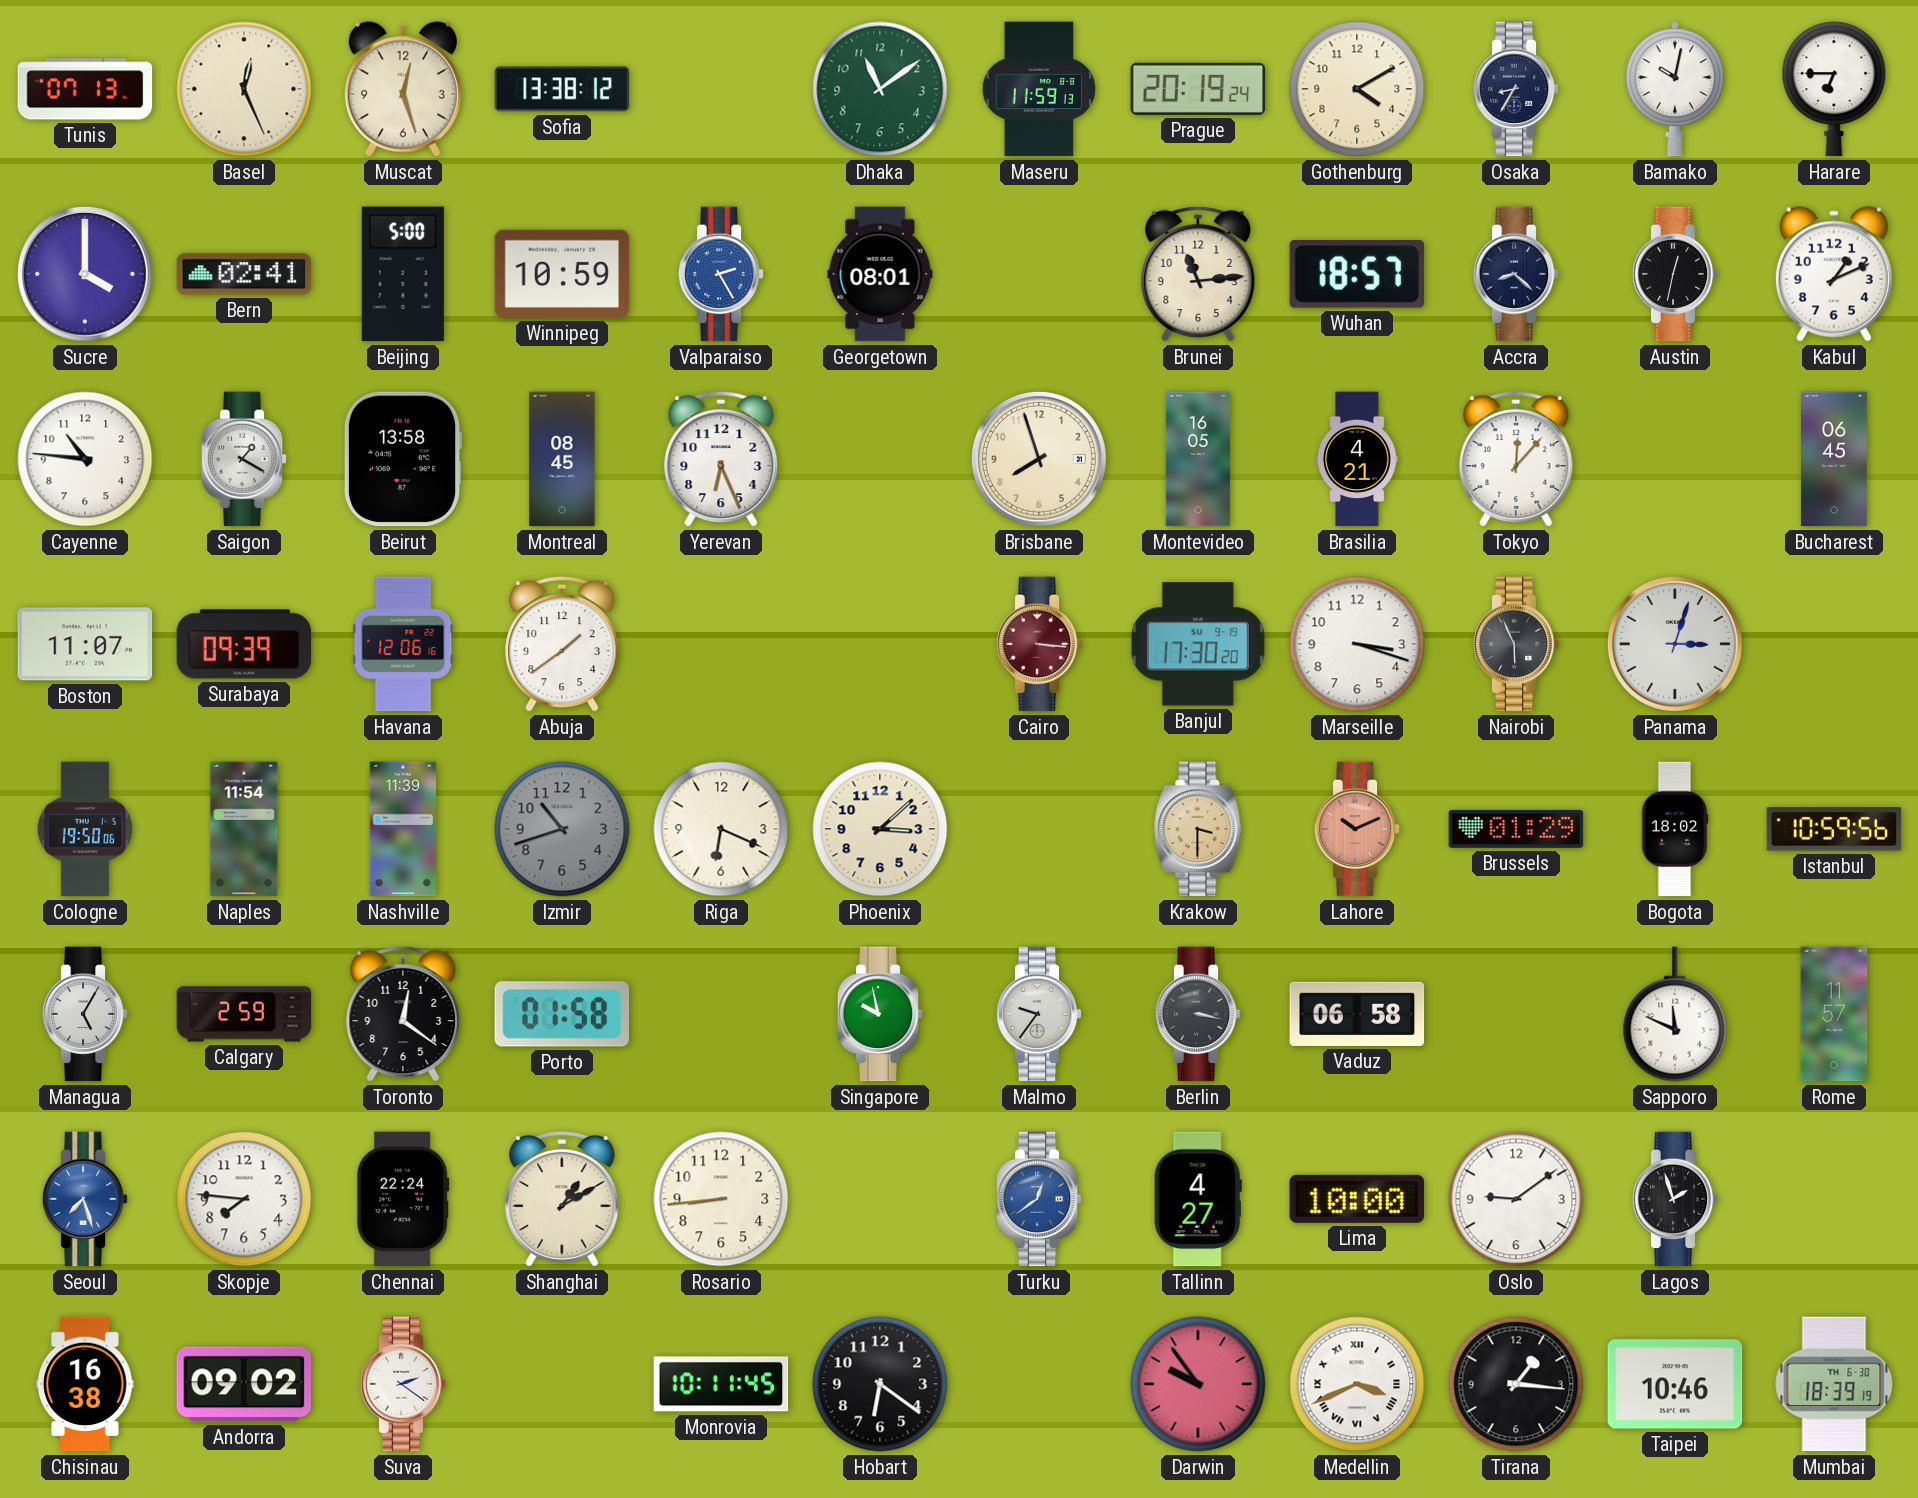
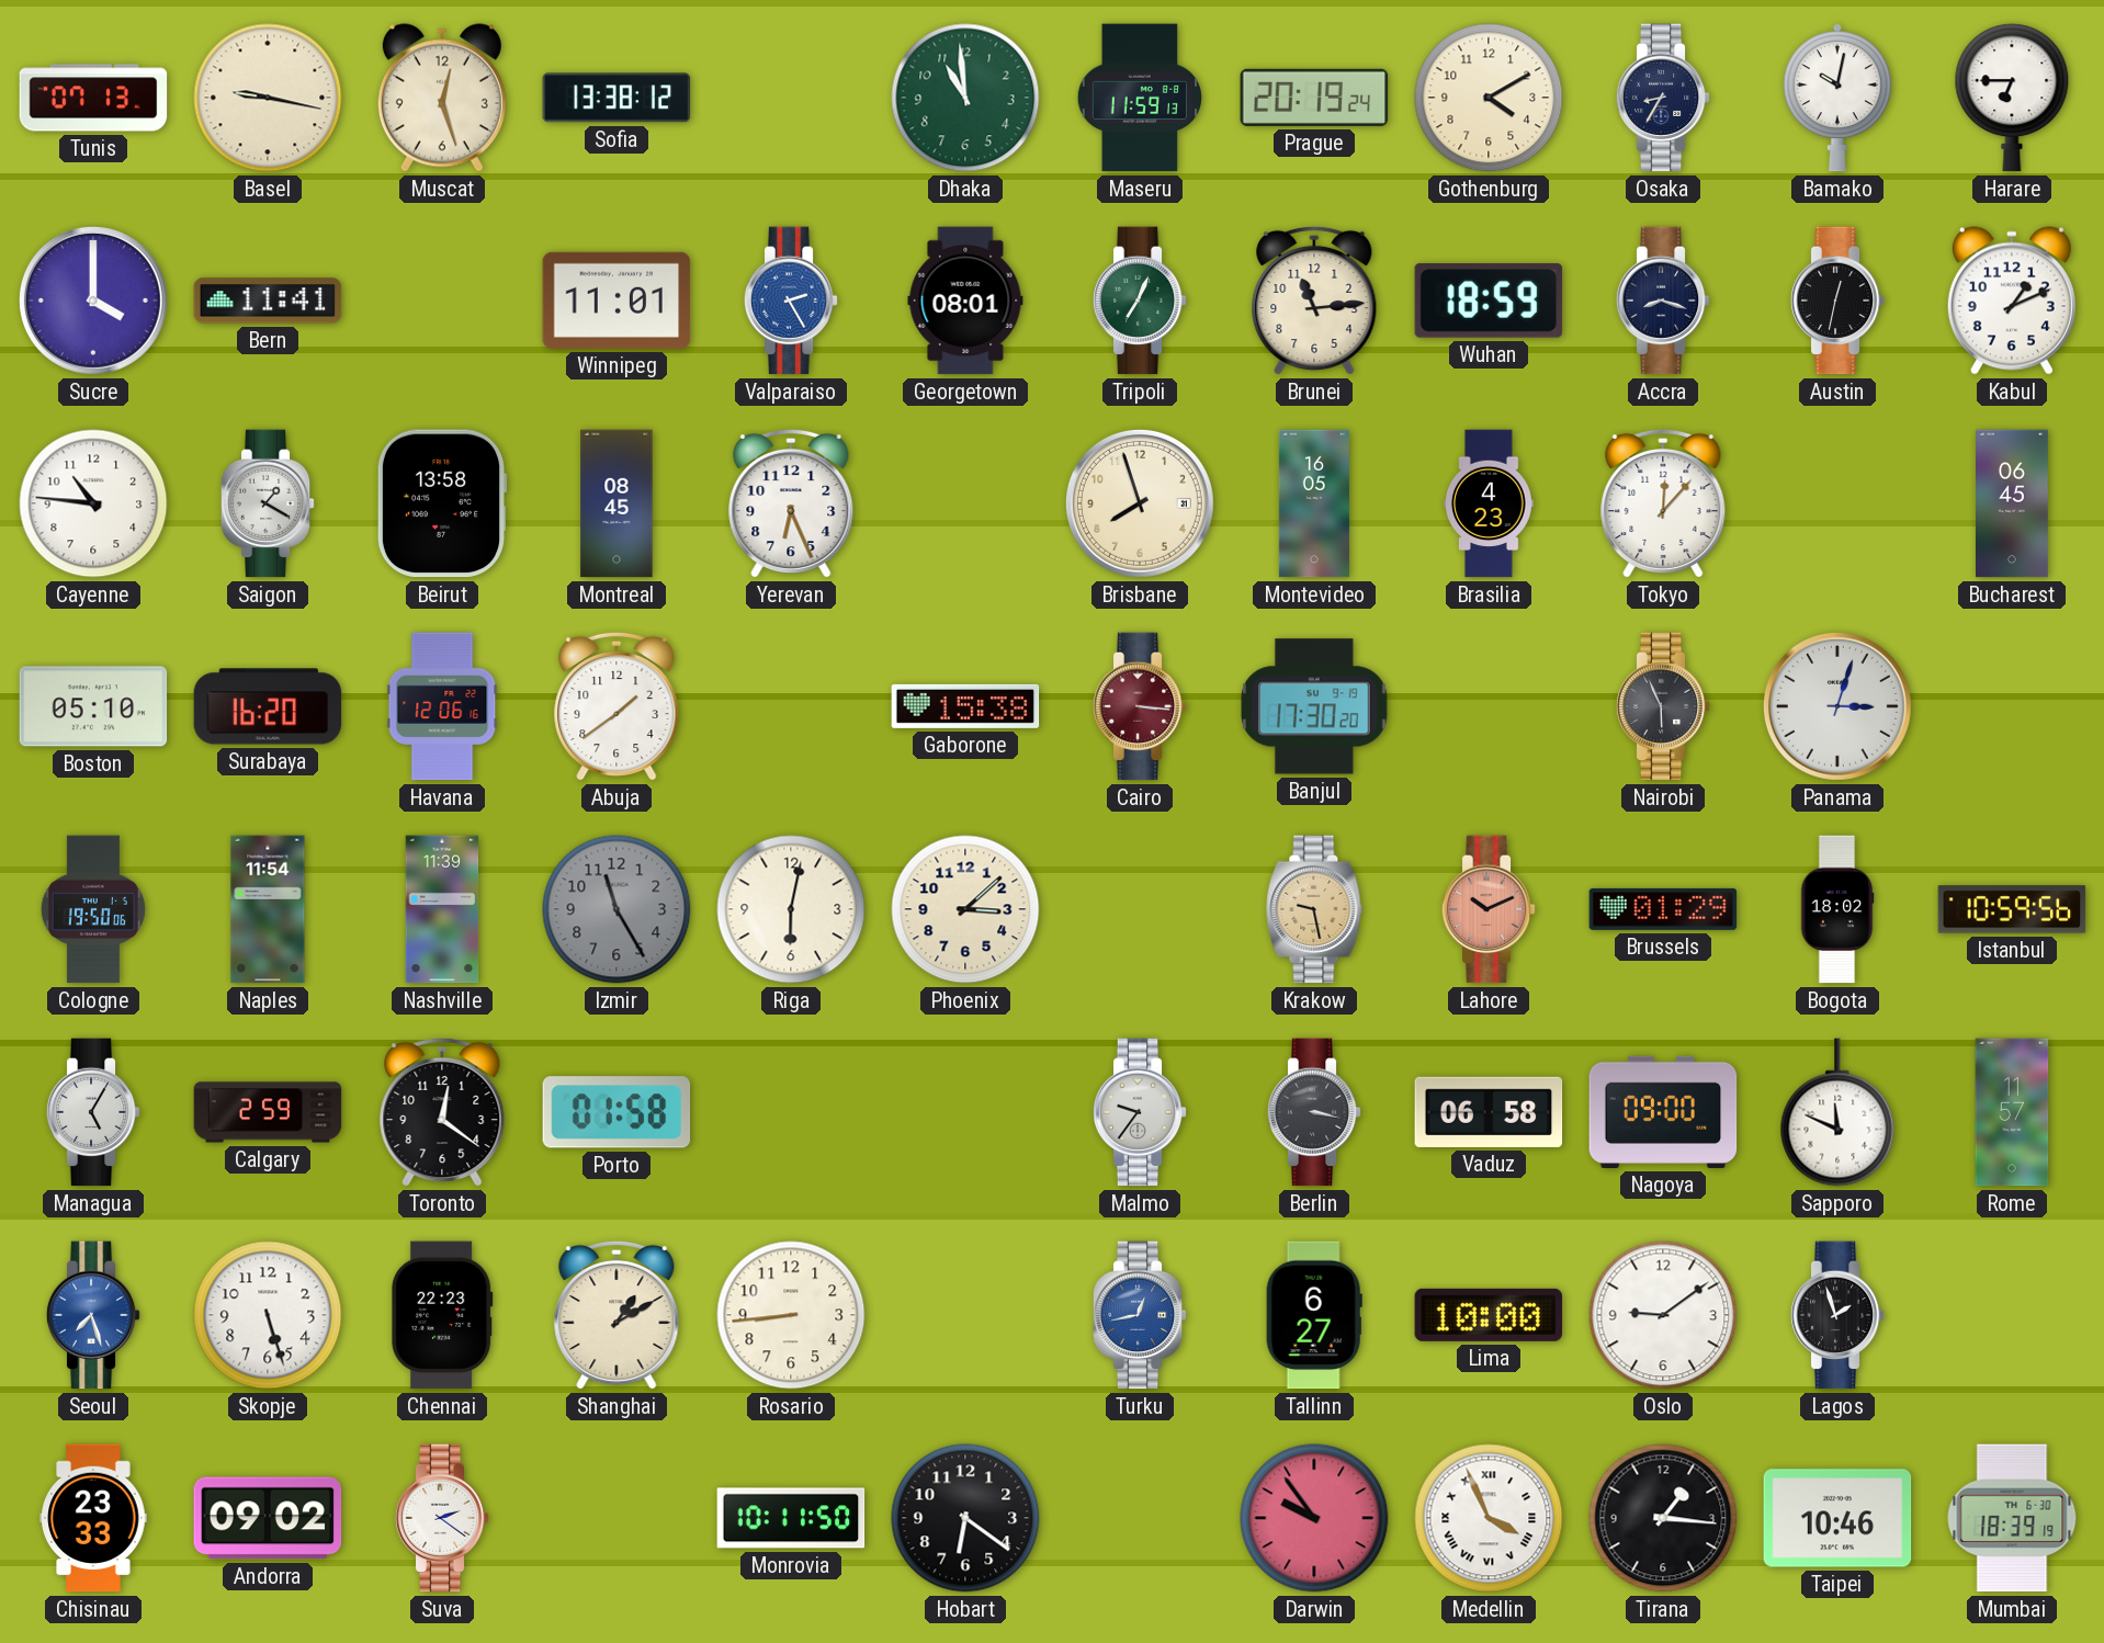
Basel: 12:26 -> 9:17 (268, 98)
Dhaka: 11:09 -> 10:59 (965, 98)
Bern: 02:41 -> 11:41 (268, 301)
Beijing: 5:00 -> none (403, 274)
Winnipeg: 10:59 -> 11:01 (617, 301)
Tripoli: none -> 7:04 (1140, 301)
Wuhan: 18:57 -> 18:59 (1489, 301)
Accra: 8:22 -> 8:18 (1663, 301)
Brasilia: 4:21 -> 4:23 (1489, 503)
Boston: 11:07 -> 05:10 (93, 706)
Surabaya: 09:39 -> 16:20 (268, 706)
Gaborone: none -> 15:38 (965, 706)
Marseille: 3:18 -> none (1357, 644)
Izmir: 10:42 -> 11:25 (617, 909)
Riga: 6:19 -> 6:02 (791, 909)
Krakow: 3:30 -> 9:28 (1314, 909)
Singapore: 9:58 -> none (880, 1014)
Nagoya: none -> 09:00 (1663, 1112)
Skopje: 7:46 -> 5:27 (268, 1315)
Chennai: 22:24 -> 22:23 (442, 1315)
Turku: 12:39 -> 12:43 (1140, 1315)
Tallinn: 4:27 -> 6:27 (1314, 1315)
Chisinau: 16:38 -> 23:33 (93, 1518)
Monrovia: 10:11:45 -> 10:11:50 (791, 1518)
Medellin: 3:41 -> 3:56 (1489, 1518)
